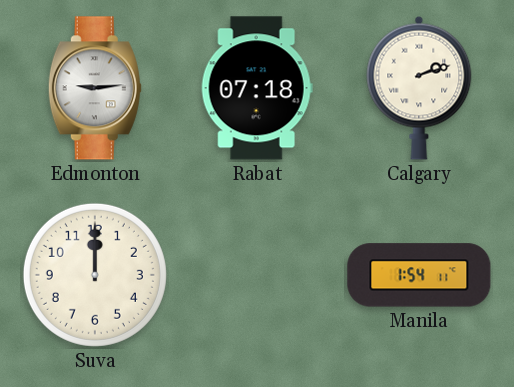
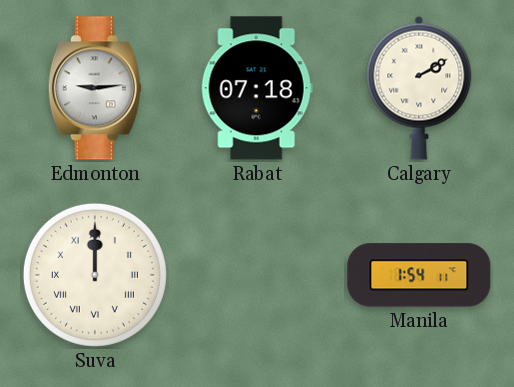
Calgary: 2:12 -> 2:10 (419, 88)
Suva numerals: Arabic -> Roman (95, 275)
